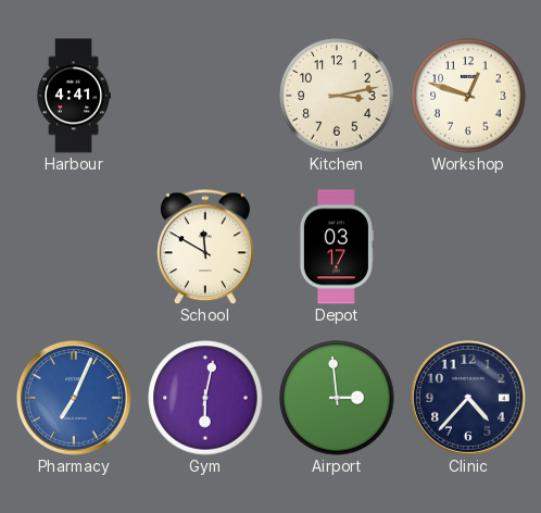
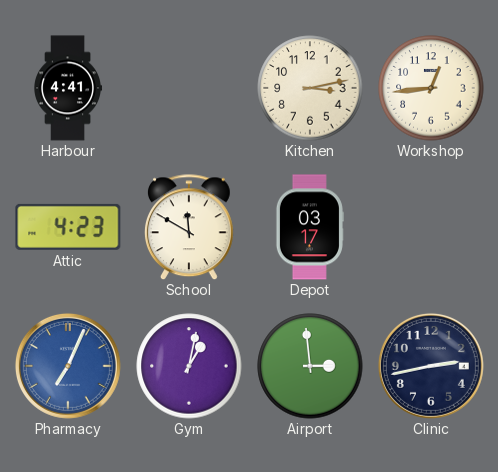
Workshop: 12:48 -> 12:44 (431, 88)
Attic: none -> 4:23 (68, 227)
Gym: 6:02 -> 1:02 (189, 366)
Clinic: 4:37 -> 2:43 (431, 366)
